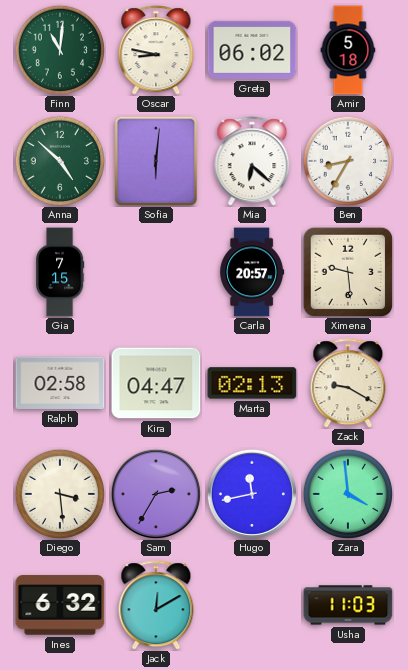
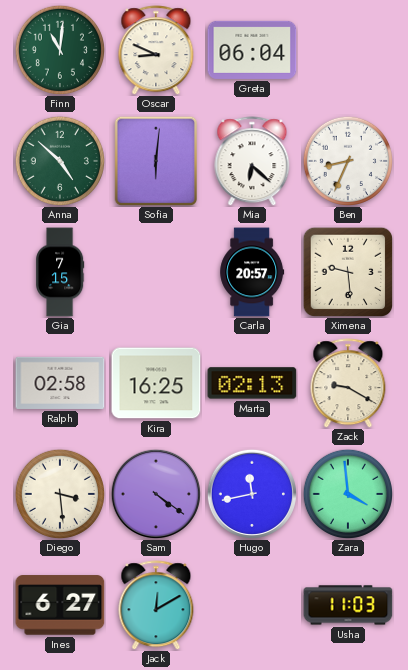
Oscar: 8:47 -> 8:49 (156, 50)
Greta: 06:02 -> 06:04 (252, 50)
Amir: 5:18 -> none (348, 50)
Ben: 8:35 -> 8:34 (347, 160)
Kira: 04:47 -> 16:25 (156, 383)
Sam: 2:35 -> 4:21 (156, 493)
Ines: 6:32 -> 6:27 (60, 605)
